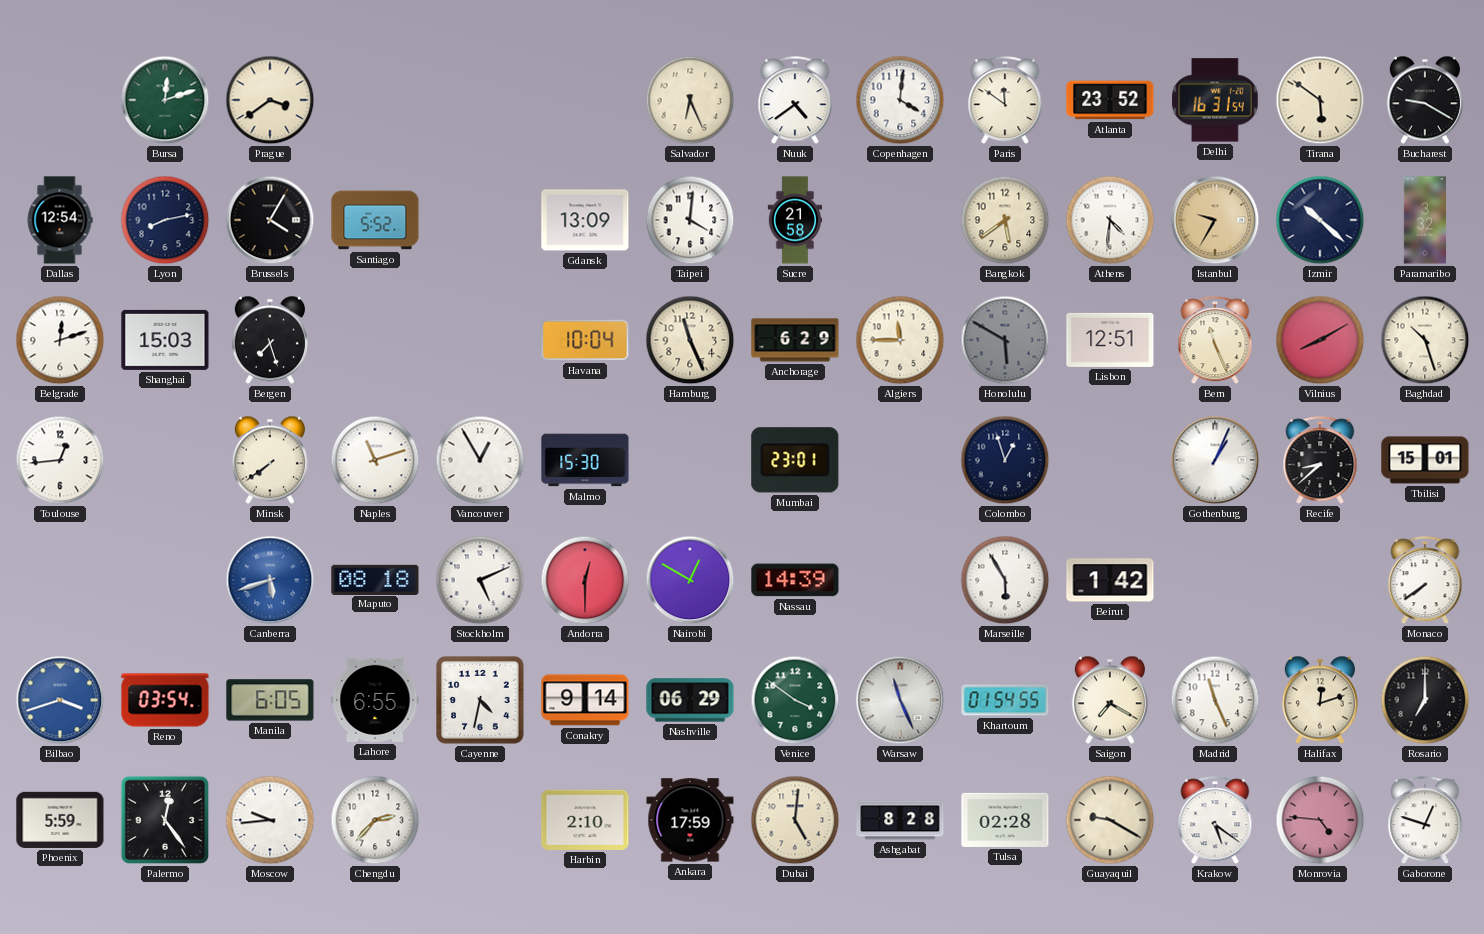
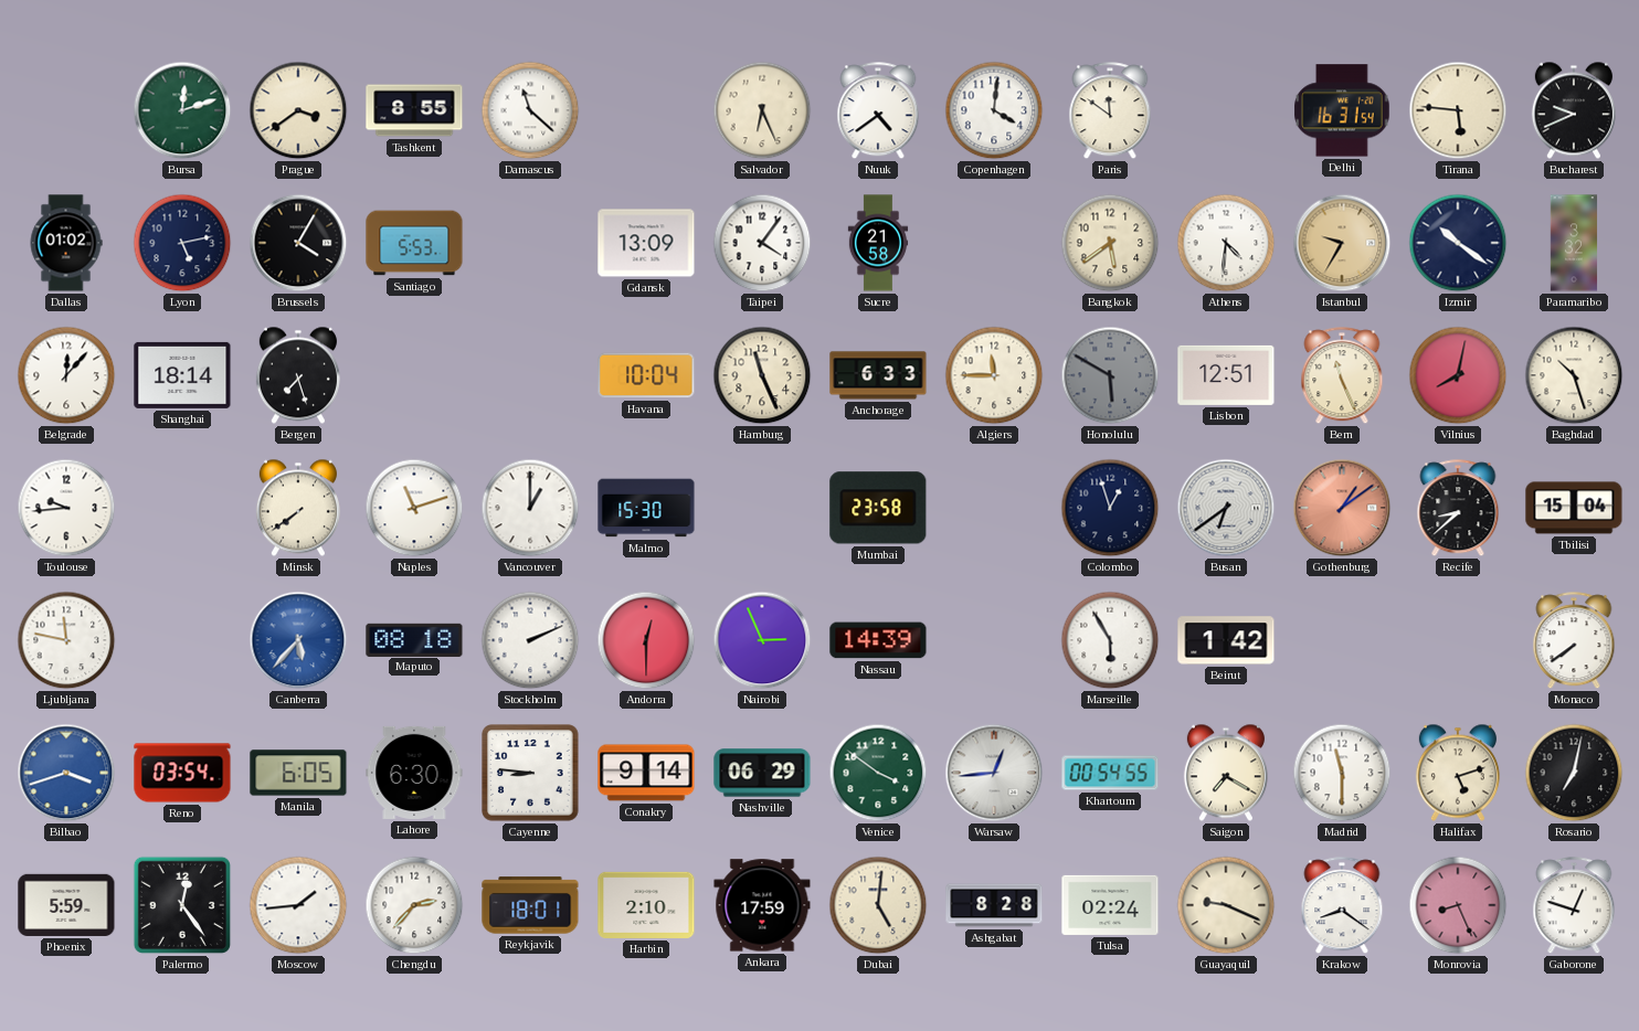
Tashkent: none -> 8:55 (414, 110)
Damascus: none -> 11:22 (530, 110)
Atlanta: 23:52 -> none (1110, 100)
Tirana: 5:51 -> 5:46 (1458, 110)
Bucharest: 9:20 -> 9:41 (1574, 110)
Dallas: 12:54 -> 01:02 (66, 243)
Lyon: 8:13 -> 5:13 (182, 243)
Santiago: 5:52 -> 5:53 (414, 243)
Taipei: 4:01 -> 4:06 (762, 243)
Izmir: 10:22 -> 10:21 (1458, 243)
Belgrade: 12:12 -> 12:07 (66, 375)
Shanghai: 15:03 -> 18:14 (182, 375)
Anchorage: 6:29 -> 6:33 (878, 375)
Vilnius: 8:10 -> 8:02 (1458, 375)
Toulouse: 12:44 -> 9:44 (66, 508)
Vancouver: 12:55 -> 1:00 (530, 508)
Mumbai: 23:01 -> 23:58 (878, 508)
Busan: none -> 6:39 (1226, 508)
Gothenburg: 1:04 -> 1:09 (1342, 508)
Gothenburg dial: white -> salmon (1342, 508)
Tbilisi: 15:01 -> 15:04 (1574, 508)
Ljubljana: none -> 11:47 (66, 640)
Canberra: 5:42 -> 5:37 (298, 640)
Stockholm: 5:11 -> 2:11 (530, 640)
Nairobi: 12:50 -> 2:56 (762, 640)
Lahore: 6:55 -> 6:30 (414, 773)
Cayenne: 4:32 -> 8:46 (530, 773)
Warsaw: 11:26 -> 12:44 (994, 773)
Khartoum: 01:54 -> 00:54 (1110, 773)
Madrid: 11:26 -> 11:30 (1342, 773)
Halifax: 12:12 -> 5:12 (1458, 773)
Rosario: 7:00 -> 7:02 (1574, 773)
Moscow: 9:44 -> 1:44 (298, 905)
Reykjavik: none -> 18:01 (530, 905)
Tulsa: 02:28 -> 02:24 (1110, 905)
Guayaquil: 9:20 -> 9:19 (1226, 905)
Krakow: 5:21 -> 8:21 (1342, 906)
Monrovia: 4:46 -> 8:26 (1458, 905)
